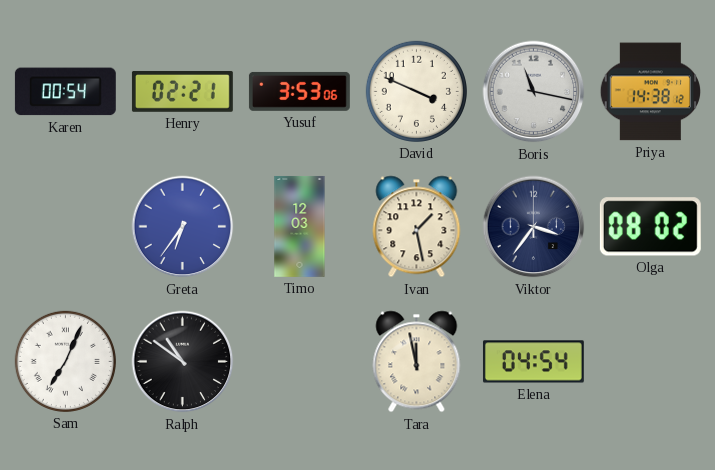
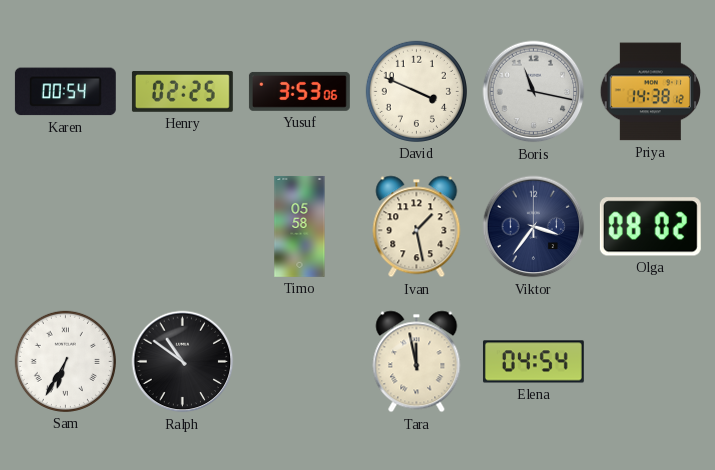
Henry: 02:21 -> 02:25 (182, 92)
Greta: 6:36 -> none (183, 227)
Timo: 12:03 -> 05:58 (300, 227)
Sam: 7:04 -> 6:35 (65, 361)
